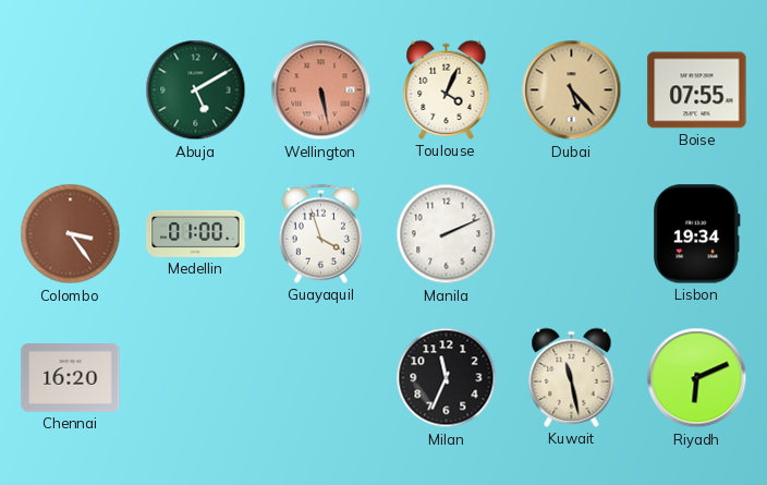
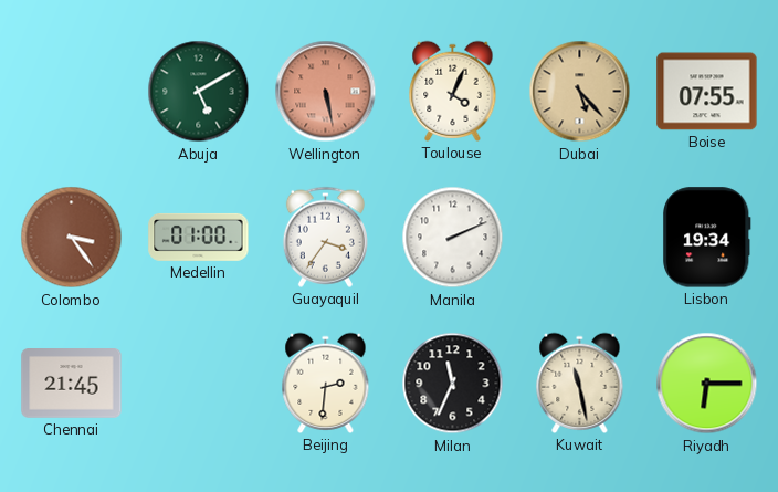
Guayaquil: 3:57 -> 3:36 (325, 237)
Chennai: 16:20 -> 21:45 (72, 384)
Beijing: none -> 2:31 (326, 383)
Riyadh: 6:11 -> 6:15 (707, 384)
